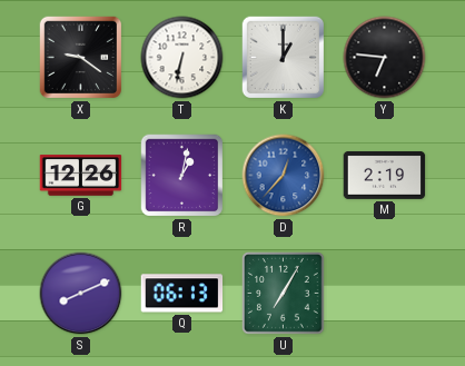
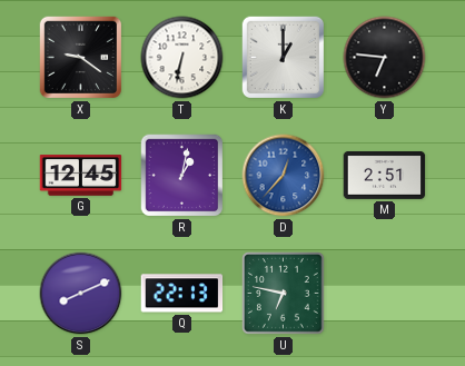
G: 12:26 -> 12:45 (81, 176)
M: 2:19 -> 2:51 (385, 175)
Q: 06:13 -> 22:13 (182, 294)
U: 7:05 -> 6:47 (284, 294)
